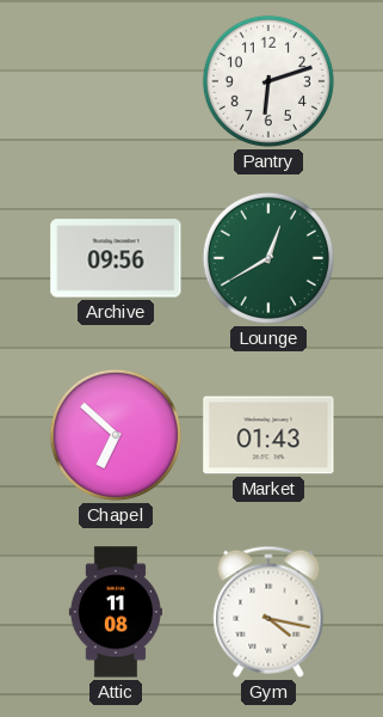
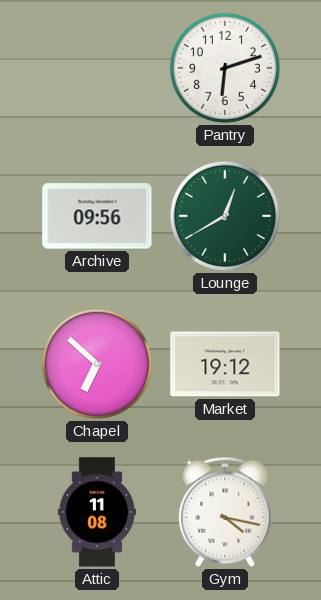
Market: 01:43 -> 19:12 (225, 364)
